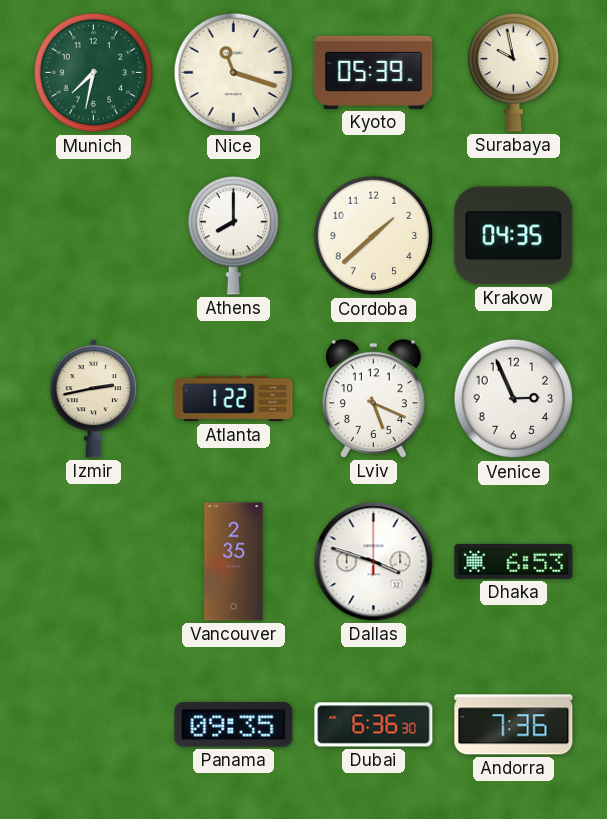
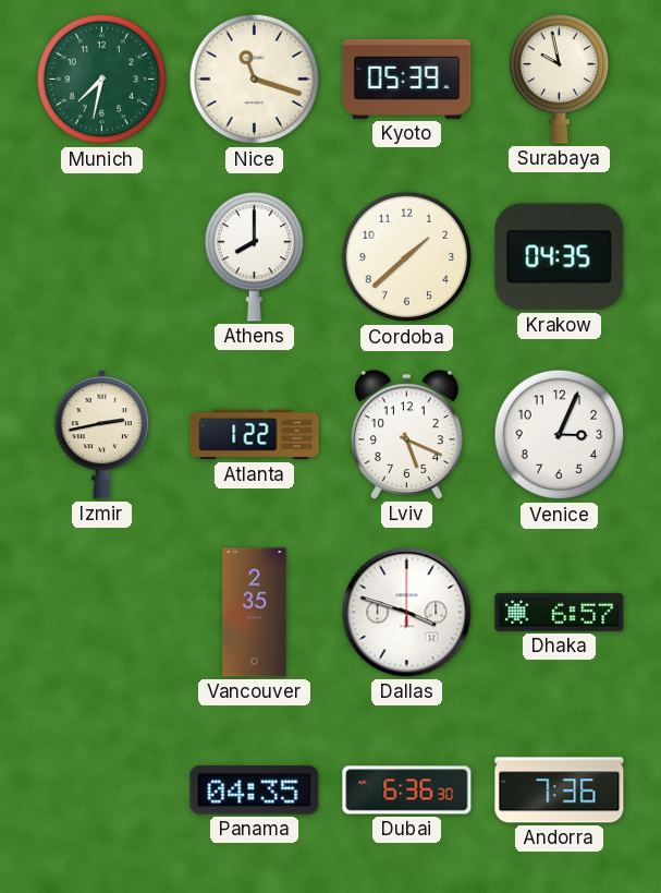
Venice: 2:56 -> 3:04 (560, 435)
Dhaka: 6:53 -> 6:57 (560, 612)
Panama: 09:35 -> 04:35 (255, 791)
